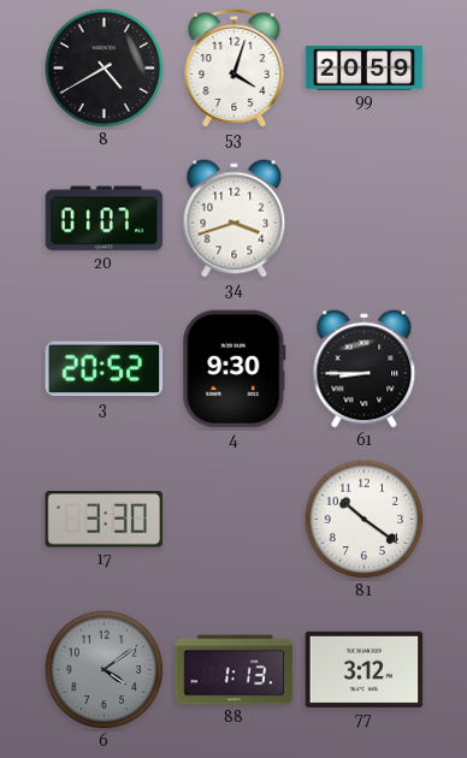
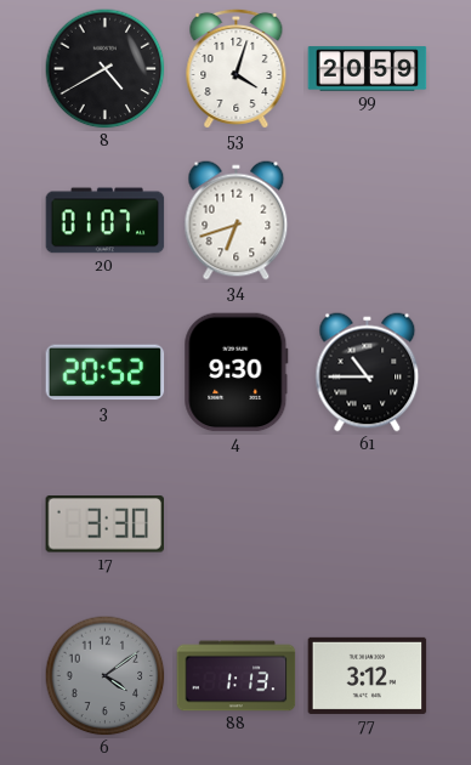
34: 3:42 -> 6:42 (237, 221)
61: 8:45 -> 10:45 (368, 373)
81: 10:21 -> none (365, 520)
